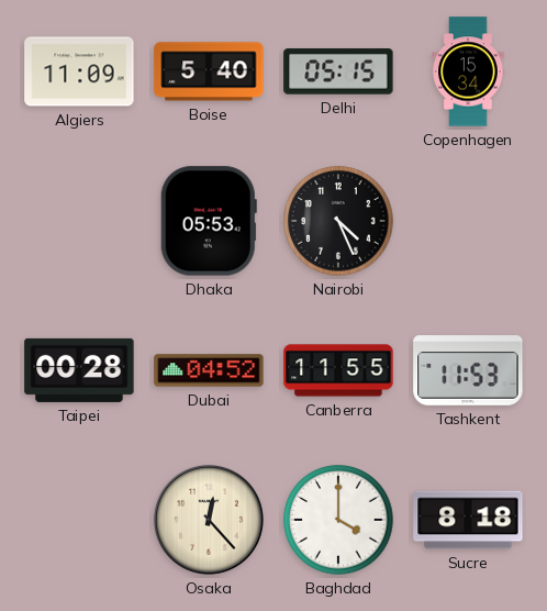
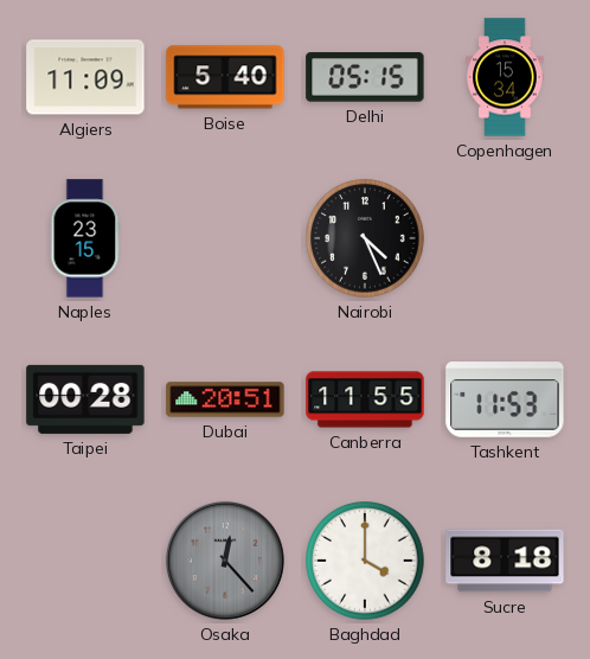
Naples: none -> 23:15 (85, 238)
Dhaka: 05:53 -> none (209, 221)
Dubai: 04:52 -> 20:51 (225, 399)
Osaka dial: cream -> grey (225, 561)
